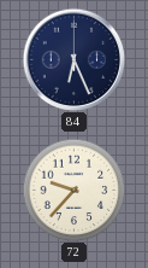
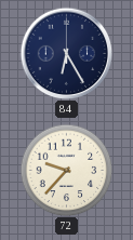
84: 6:26 -> 6:25 (66, 53)
